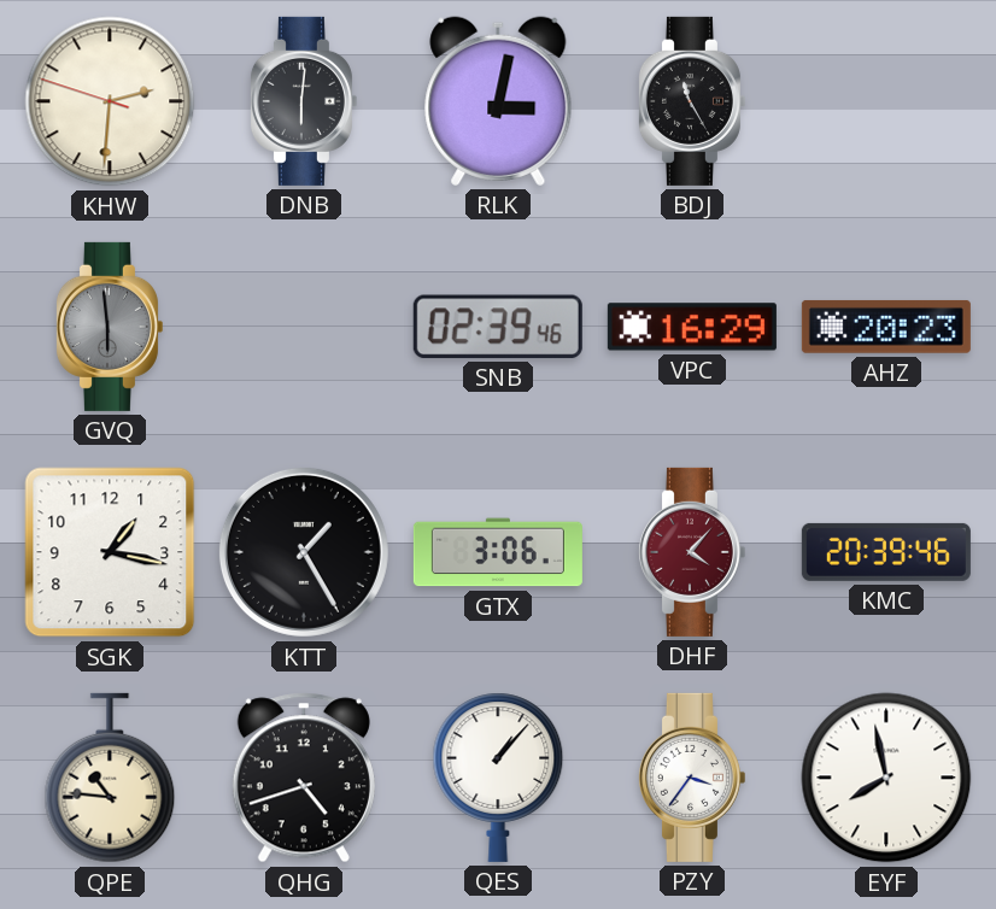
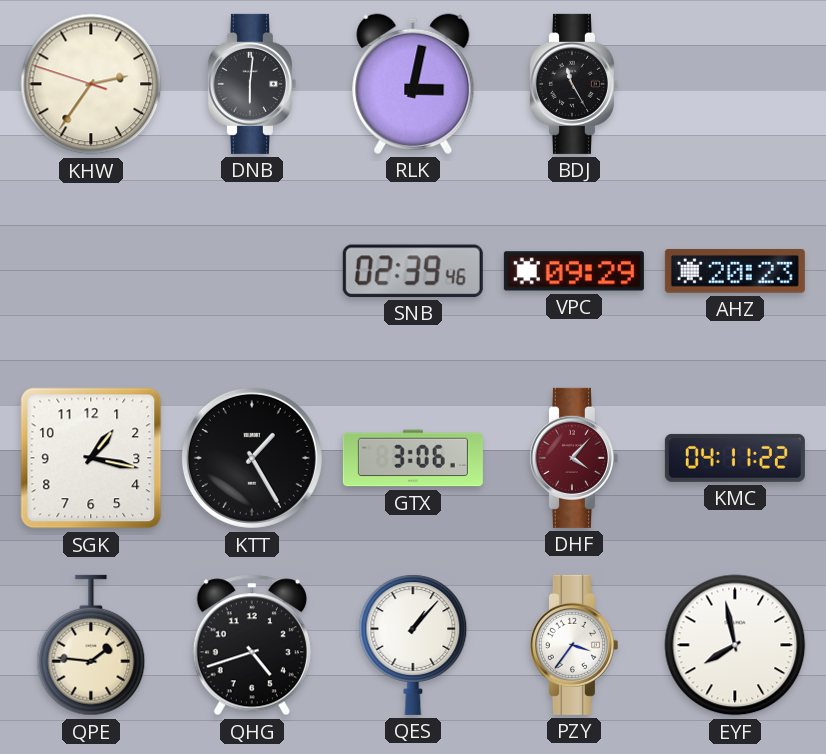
KHW: 2:30 -> 2:35 (91, 84)
GVQ: 5:59 -> none (109, 327)
VPC: 16:29 -> 09:29 (574, 271)
KMC: 20:39 -> 04:11 (735, 458)
QPE: 10:46 -> 1:46 (91, 645)
